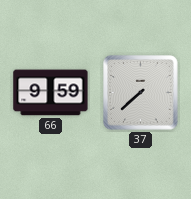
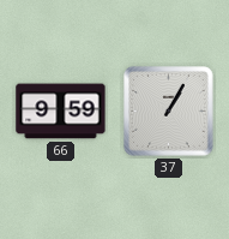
37: 7:38 -> 1:05 (169, 112)
